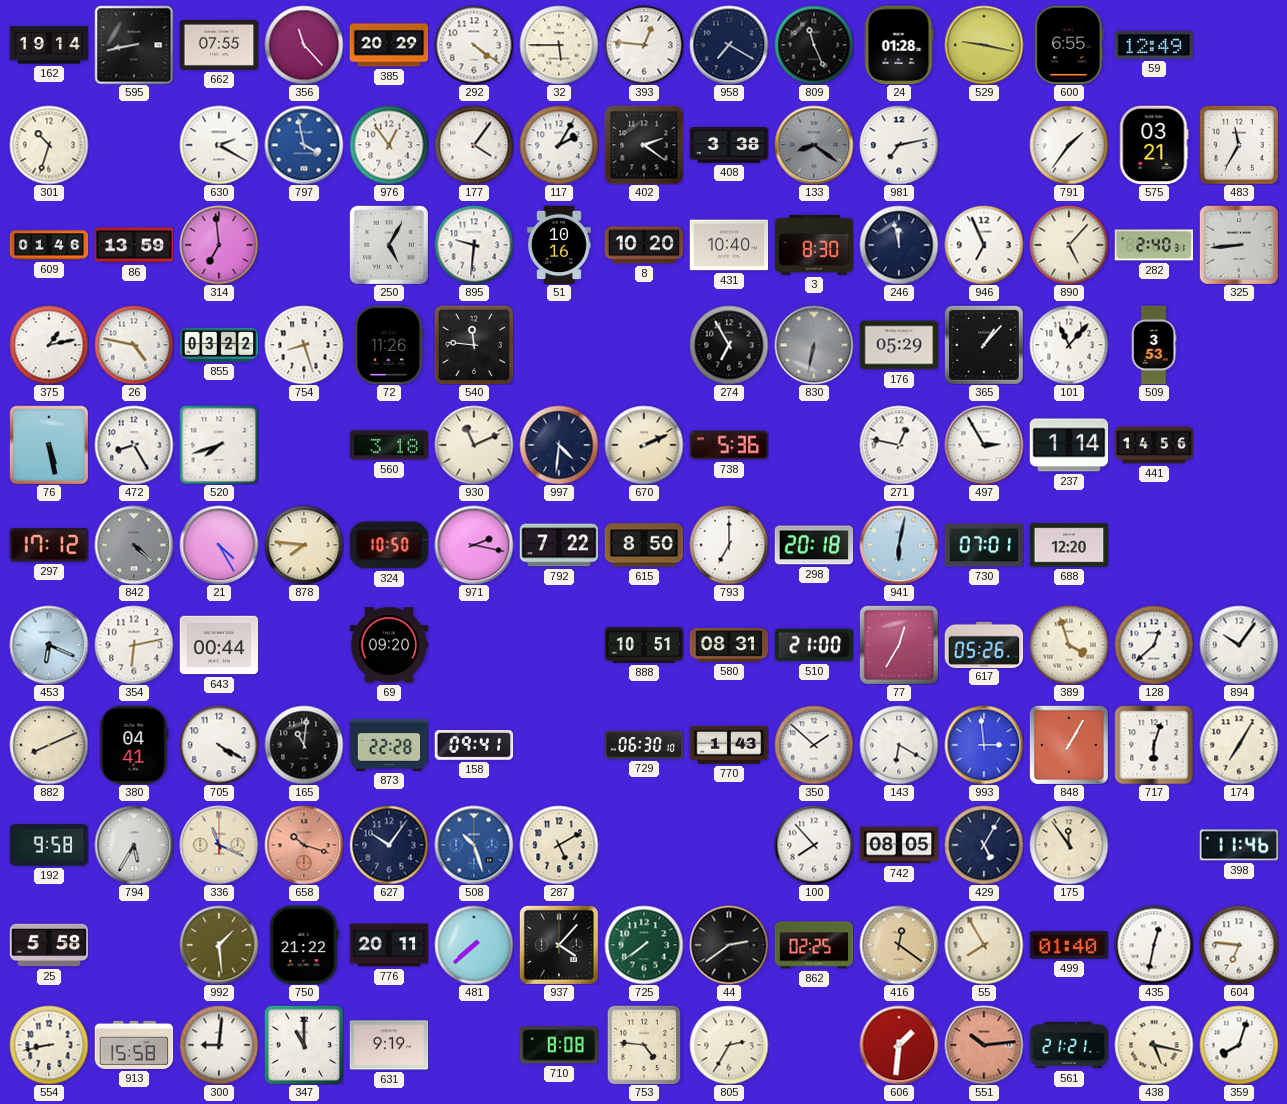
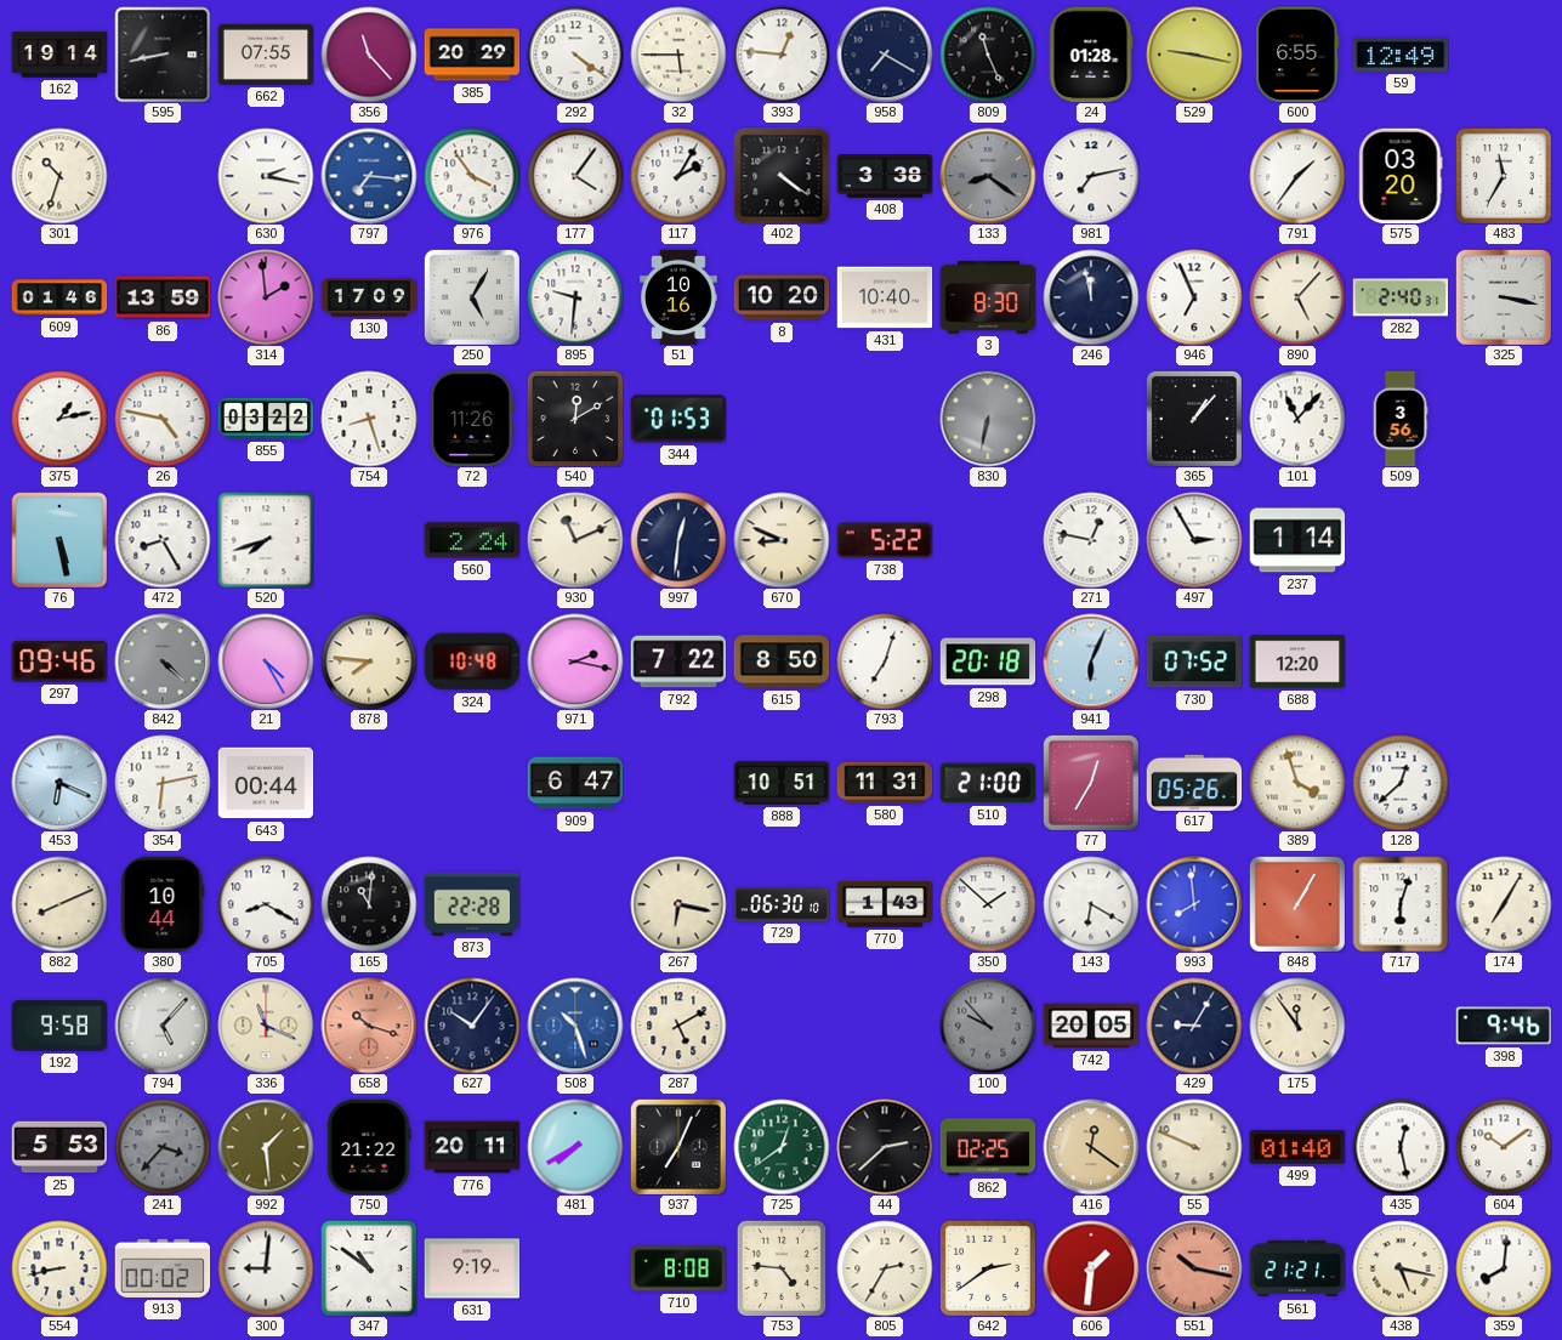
630: 2:20 -> 2:17 (266, 176)
797: 3:58 -> 7:16 (369, 176)
976: 12:54 -> 3:54 (472, 176)
402: 2:21 -> 4:21 (782, 176)
575: 03:21 -> 03:20 (1401, 176)
314: 6:59 -> 1:59 (266, 297)
130: none -> 17:09 (369, 297)
325: 8:44 -> 3:17 (1504, 297)
540: 11:46 -> 12:10 (575, 419)
344: none -> 01:53 (678, 419)
274: 6:55 -> none (729, 345)
176: 05:29 -> none (899, 345)
509: 3:53 -> 3:56 (1401, 419)
560: 3:18 -> 2:24 (472, 540)
997: 4:31 -> 12:31 (678, 540)
670: 2:11 -> 8:49 (782, 540)
738: 5:36 -> 5:22 (885, 540)
441: 14:56 -> none (1154, 445)
297: 17:12 -> 09:46 (59, 662)
324: 10:50 -> 10:48 (472, 662)
793: 7:00 -> 7:03 (885, 662)
941: 6:02 -> 6:04 (1091, 662)
730: 07:01 -> 07:52 (1194, 662)
69: 09:20 -> none (389, 645)
909: none -> 6:47 (575, 783)
580: 08:31 -> 11:31 (885, 783)
894: 10:06 -> none (1239, 645)
380: 04:41 -> 10:44 (163, 904)
705: 4:20 -> 8:20 (266, 904)
158: 09:41 -> none (474, 745)
267: none -> 6:17 (678, 904)
993: 2:59 -> 7:59 (1194, 904)
794: 5:35 -> 5:07 (163, 1026)
100: 7:53 -> 9:53 (988, 1026)
100 dial: white -> grey (988, 1026)
742: 08:05 -> 20:05 (1091, 1026)
429: 5:05 -> 9:05 (1194, 1026)
398: 11:46 -> 9:46 (1504, 1026)
25: 5:58 -> 5:53 (59, 1147)
241: none -> 3:37 (163, 1147)
481: 7:38 -> 7:40 (575, 1147)
937: 4:07 -> 7:04 (678, 1147)
725: 7:39 -> 12:39 (782, 1147)
44: 2:39 -> 2:38 (885, 1147)
55: 7:55 -> 9:49 (1194, 1147)
435: 12:32 -> 12:28 (1401, 1147)
604: 6:46 -> 10:09 (1504, 1147)
913: 15:58 -> 00:02 (163, 1268)
347: 11:00 -> 10:51 (369, 1268)
642: none -> 2:39 (988, 1268)
551: 10:14 -> 10:17 (1194, 1268)
359: 8:03 -> 8:01 (1504, 1268)
